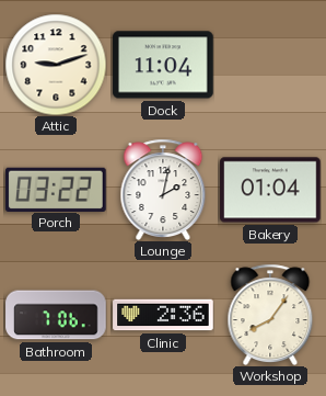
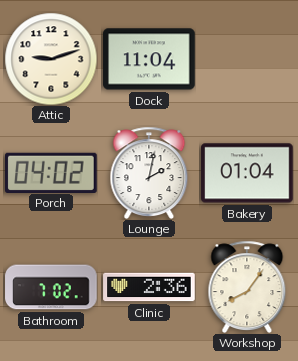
Porch: 03:22 -> 04:02 (51, 172)
Bathroom: 7:06 -> 7:02 (51, 287)
